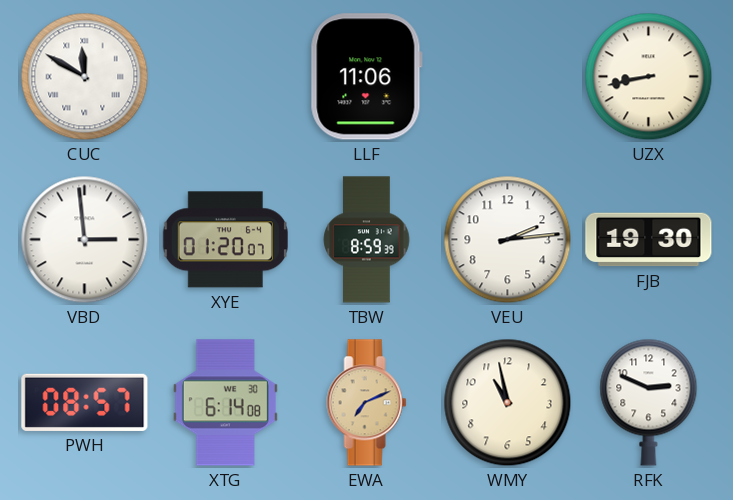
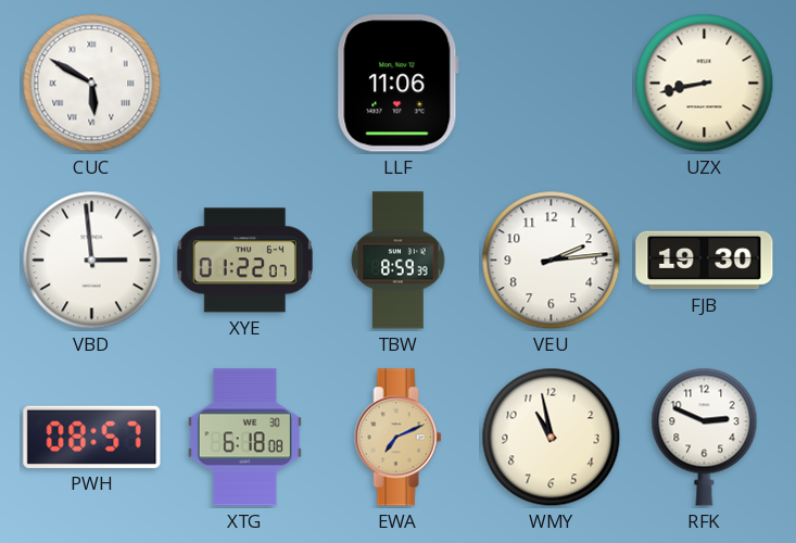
CUC: 11:50 -> 5:50 (92, 84)
XYE: 01:20 -> 01:22 (244, 261)
XTG: 6:14 -> 6:18 (244, 438)
